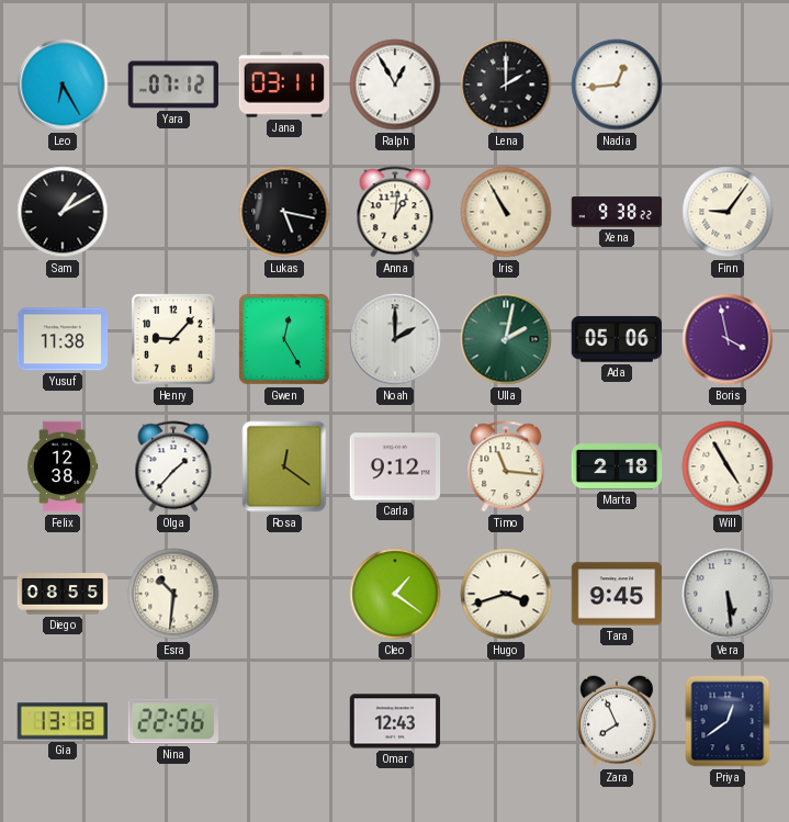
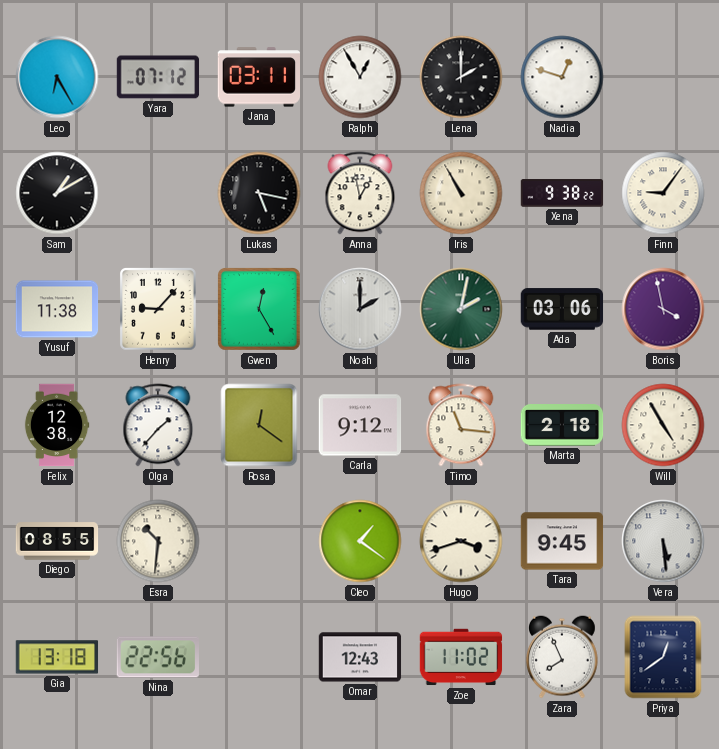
Nadia: 12:44 -> 12:48 (562, 77)
Anna: 1:01 -> 12:58 (360, 193)
Ada: 05:06 -> 03:06 (562, 309)
Zoe: none -> 11:02 (461, 657)
